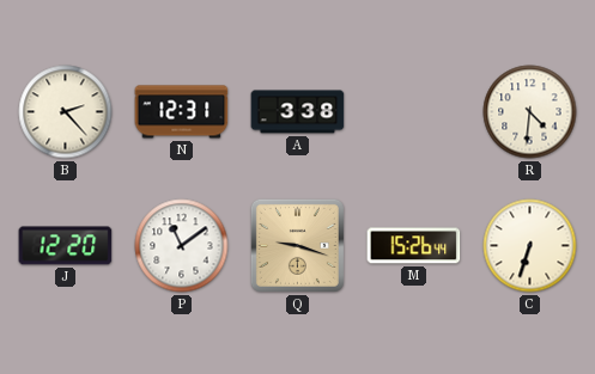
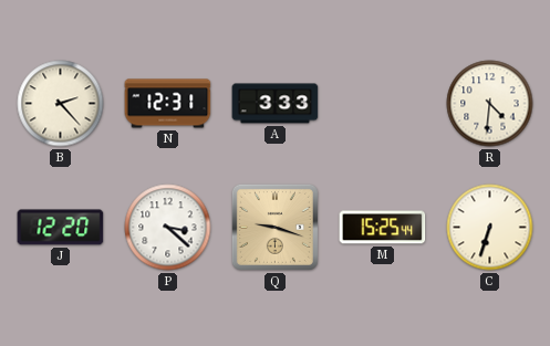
A: 3:38 -> 3:33 (276, 104)
P: 11:09 -> 3:22 (168, 228)
M: 15:26 -> 15:25 (383, 228)
